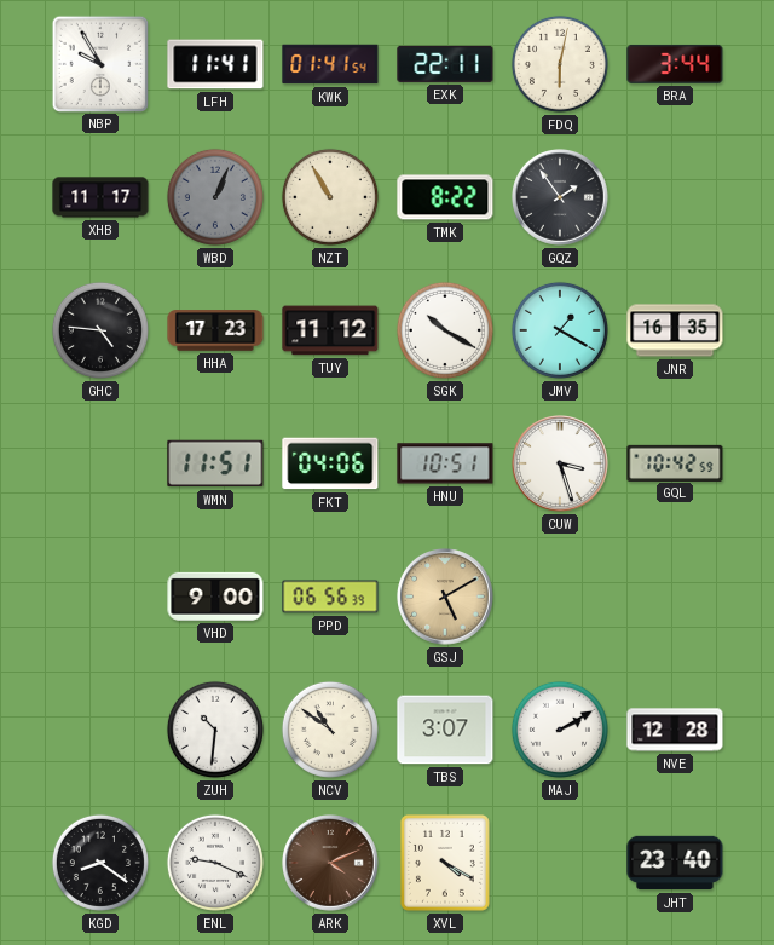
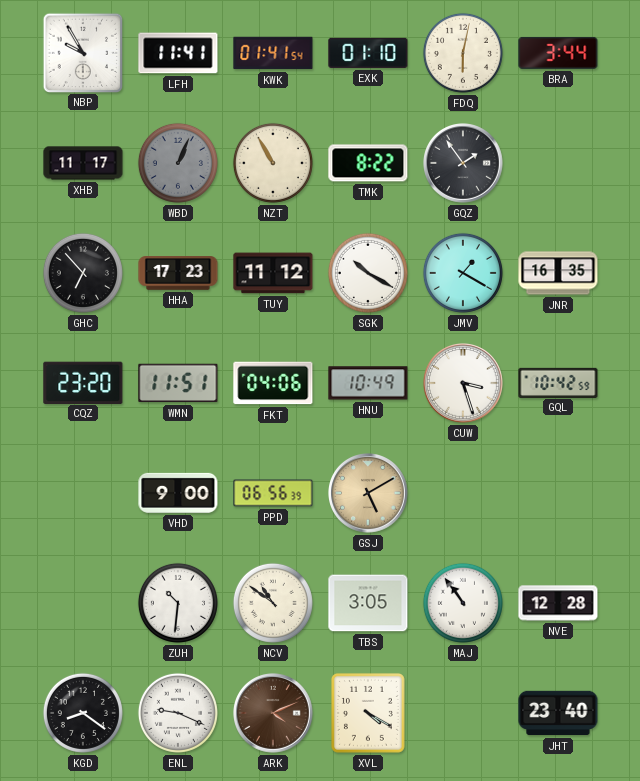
EXK: 22:11 -> 01:10 (368, 53)
GHC: 4:46 -> 6:53 (83, 273)
CQZ: none -> 23:20 (83, 382)
HNU: 10:51 -> 10:49 (368, 383)
TBS: 3:07 -> 3:05 (368, 603)
MAJ: 2:10 -> 10:54 (463, 603)
